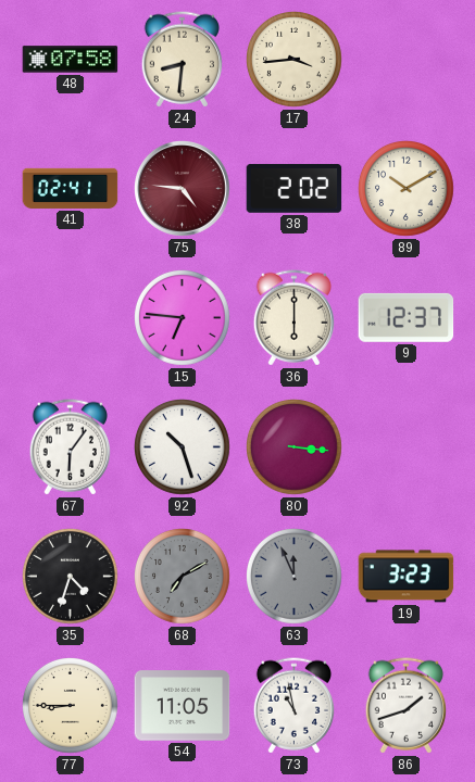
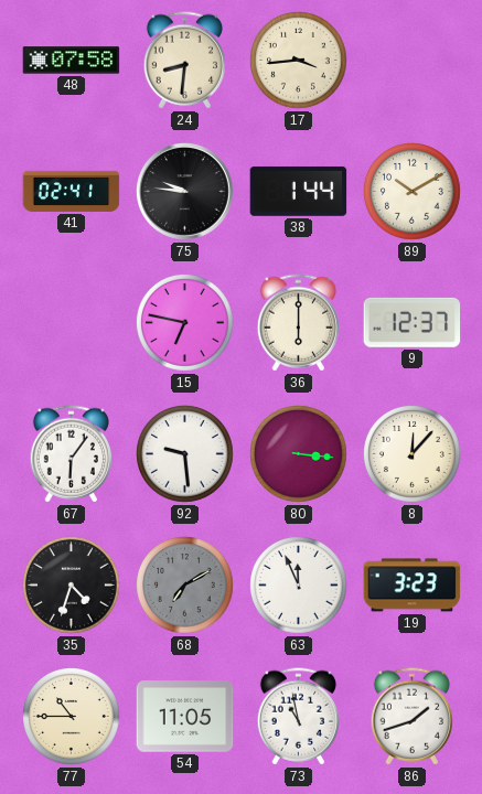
75: 4:46 -> 9:46 (185, 192)
75 dial: burgundy -> black (185, 192)
38: 2:02 -> 1:44 (299, 192)
15: 6:46 -> 6:47 (185, 323)
92: 10:27 -> 9:29 (185, 454)
8: none -> 12:07 (413, 454)
63 dial: grey -> white (299, 586)
77: 8:45 -> 10:45 (72, 717)
